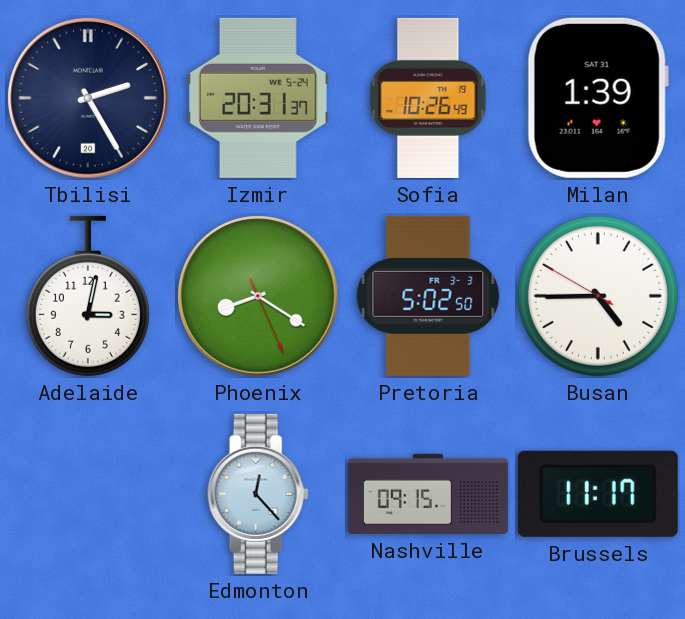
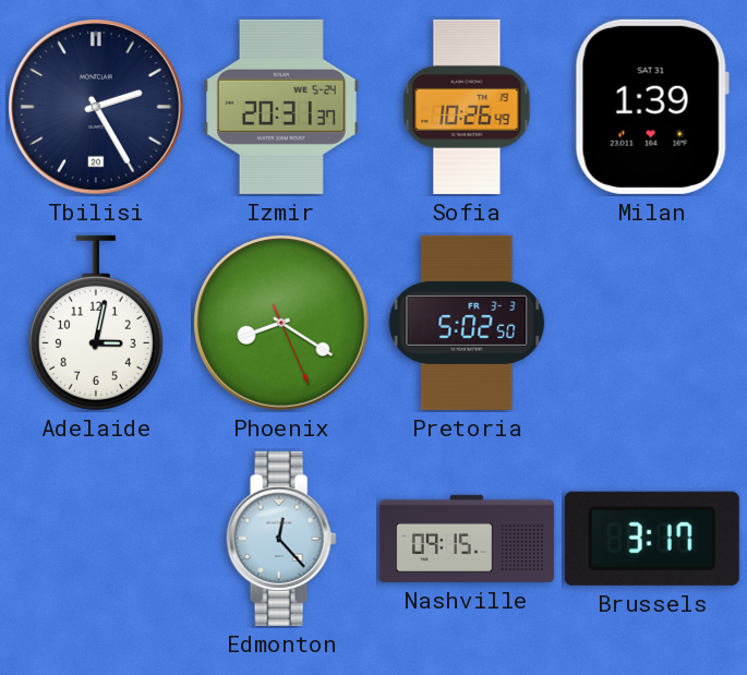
Busan: 4:44 -> none (598, 296)
Brussels: 11:17 -> 3:17 (652, 539)
